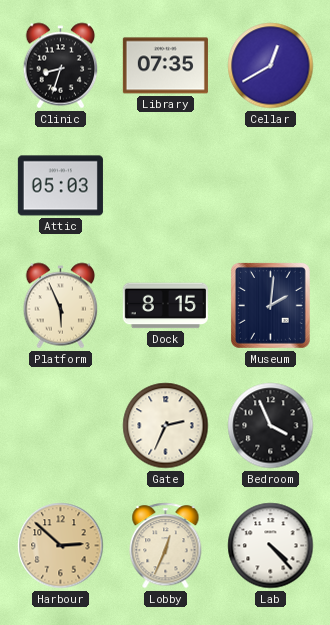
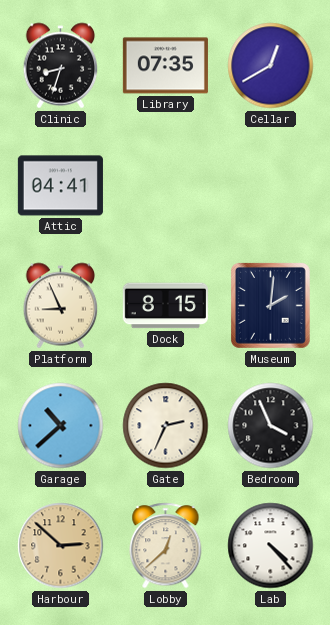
Attic: 05:03 -> 04:41 (60, 186)
Platform: 5:56 -> 8:56 (61, 306)
Garage: none -> 10:38 (61, 426)
Lobby: 12:34 -> 12:38 (166, 546)
